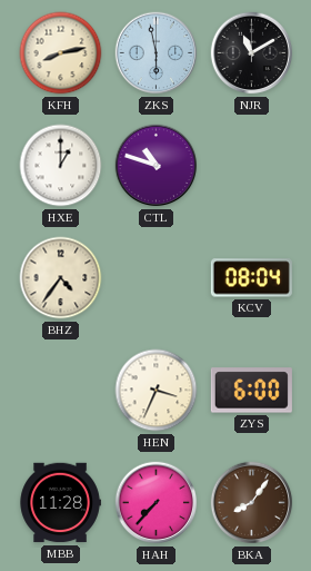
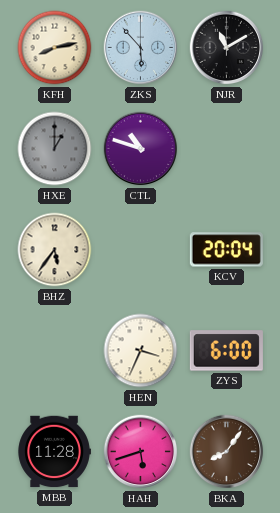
ZKS: 5:58 -> 5:53 (141, 48)
HXE dial: white -> grey (55, 149)
BHZ: 4:36 -> 5:36 (55, 250)
KCV: 08:04 -> 20:04 (226, 250)
HAH: 7:37 -> 5:42 (141, 452)
